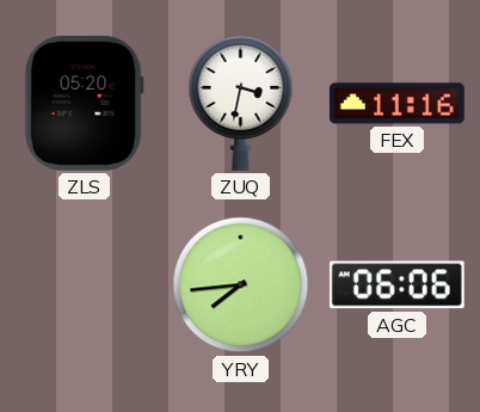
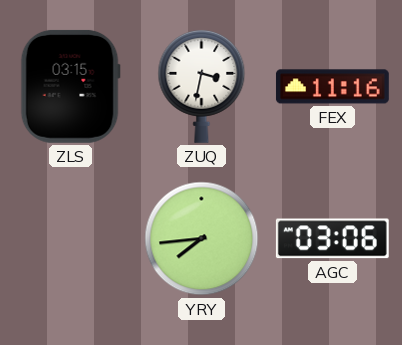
ZLS: 05:20 -> 03:15 (70, 86)
AGC: 06:06 -> 03:06 (332, 239)
